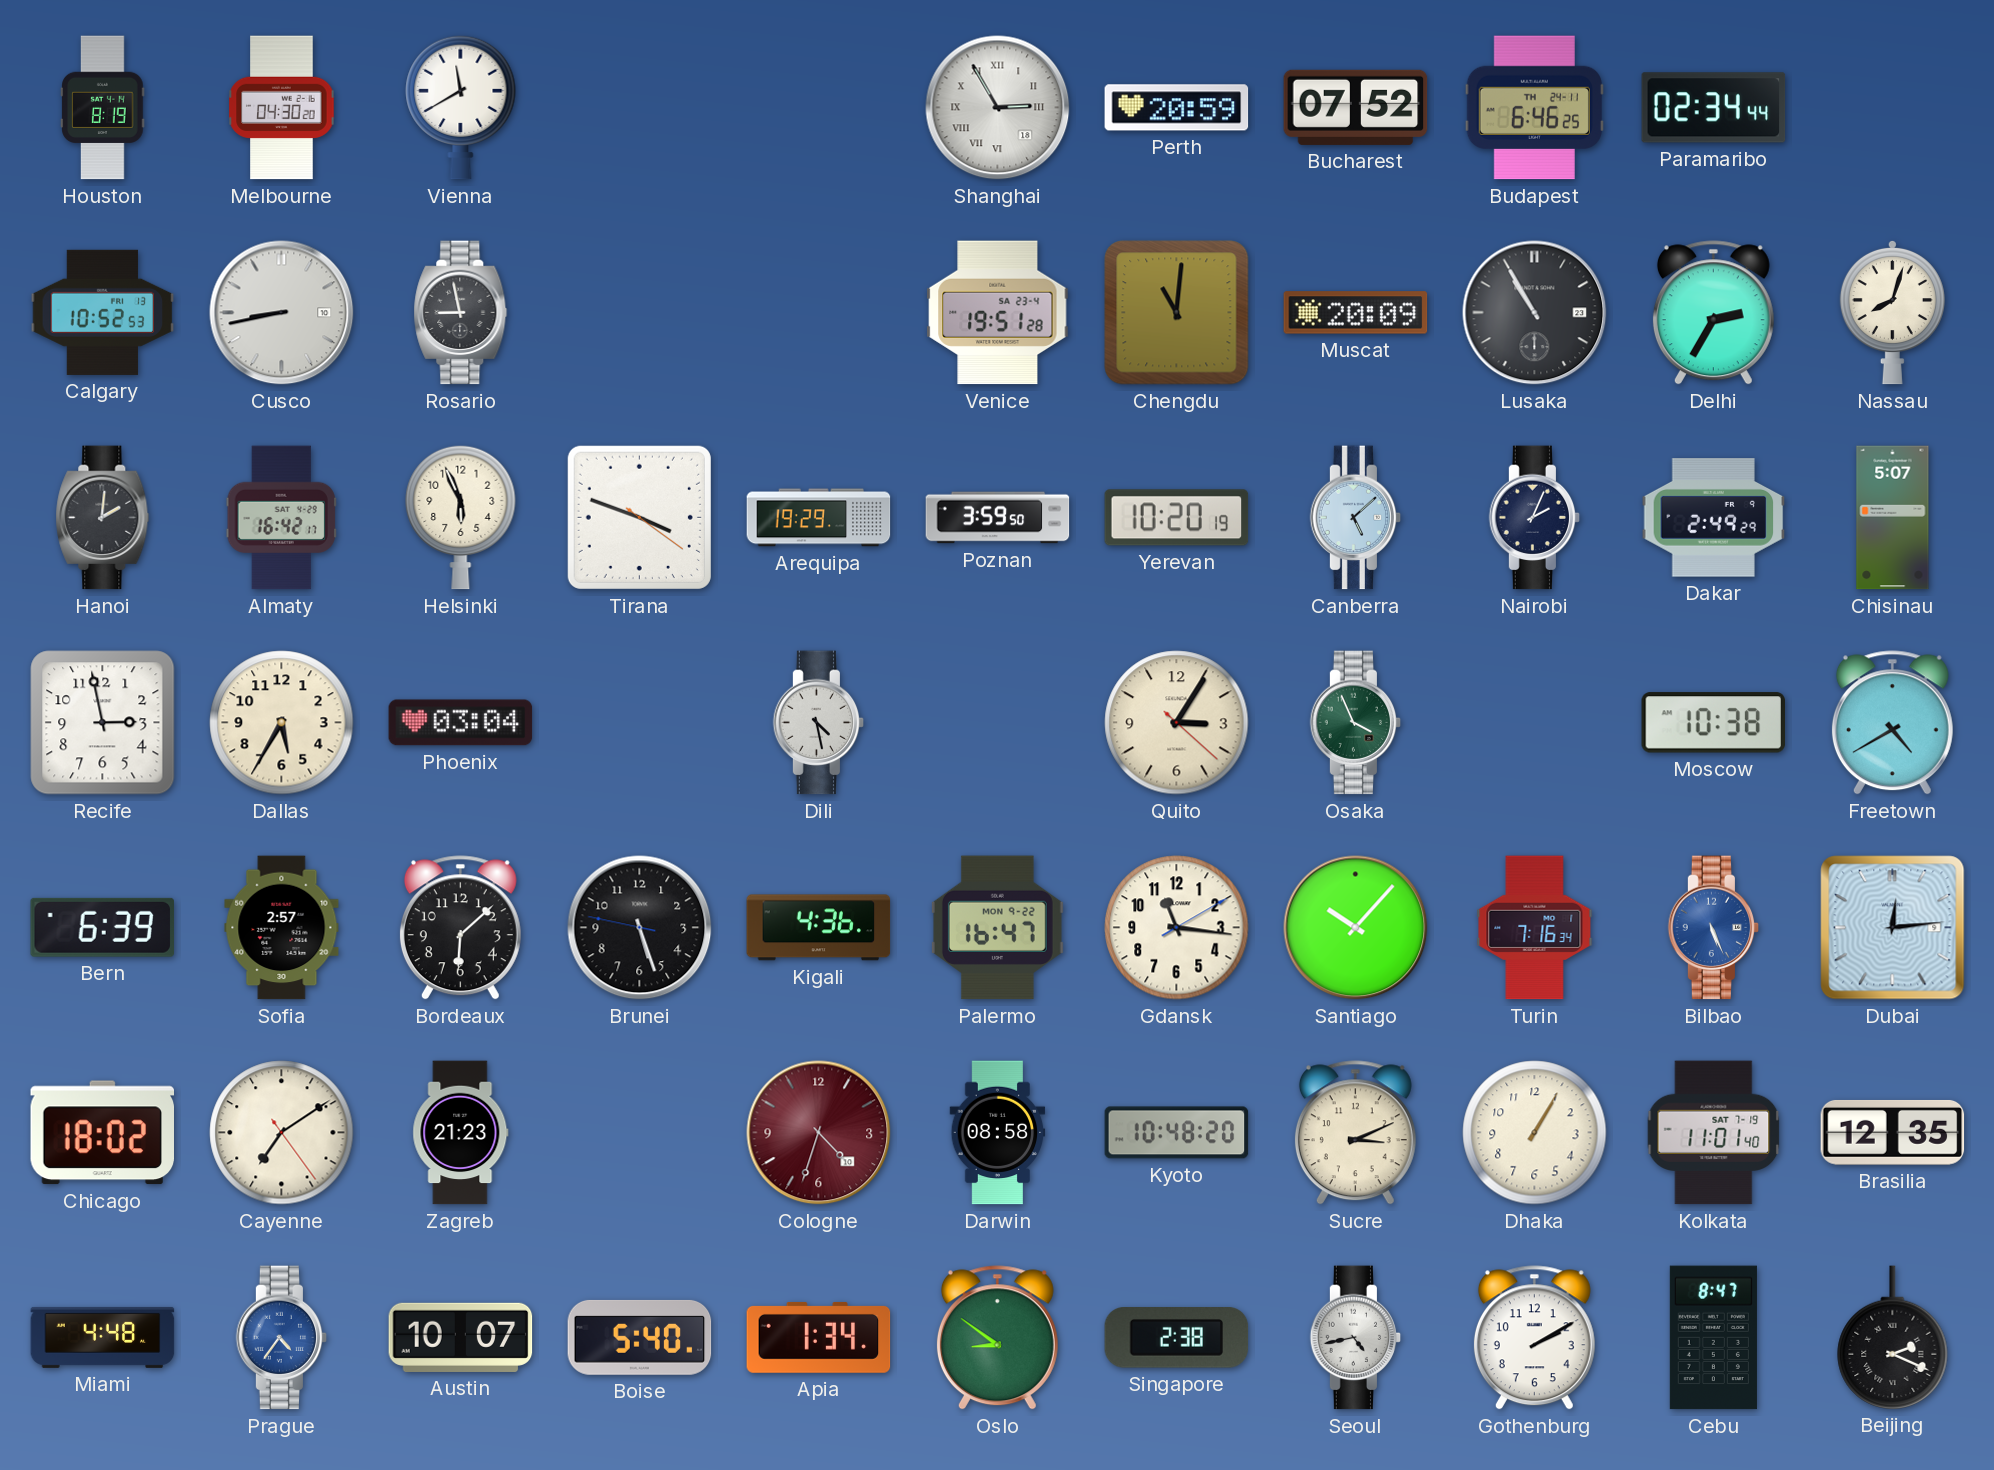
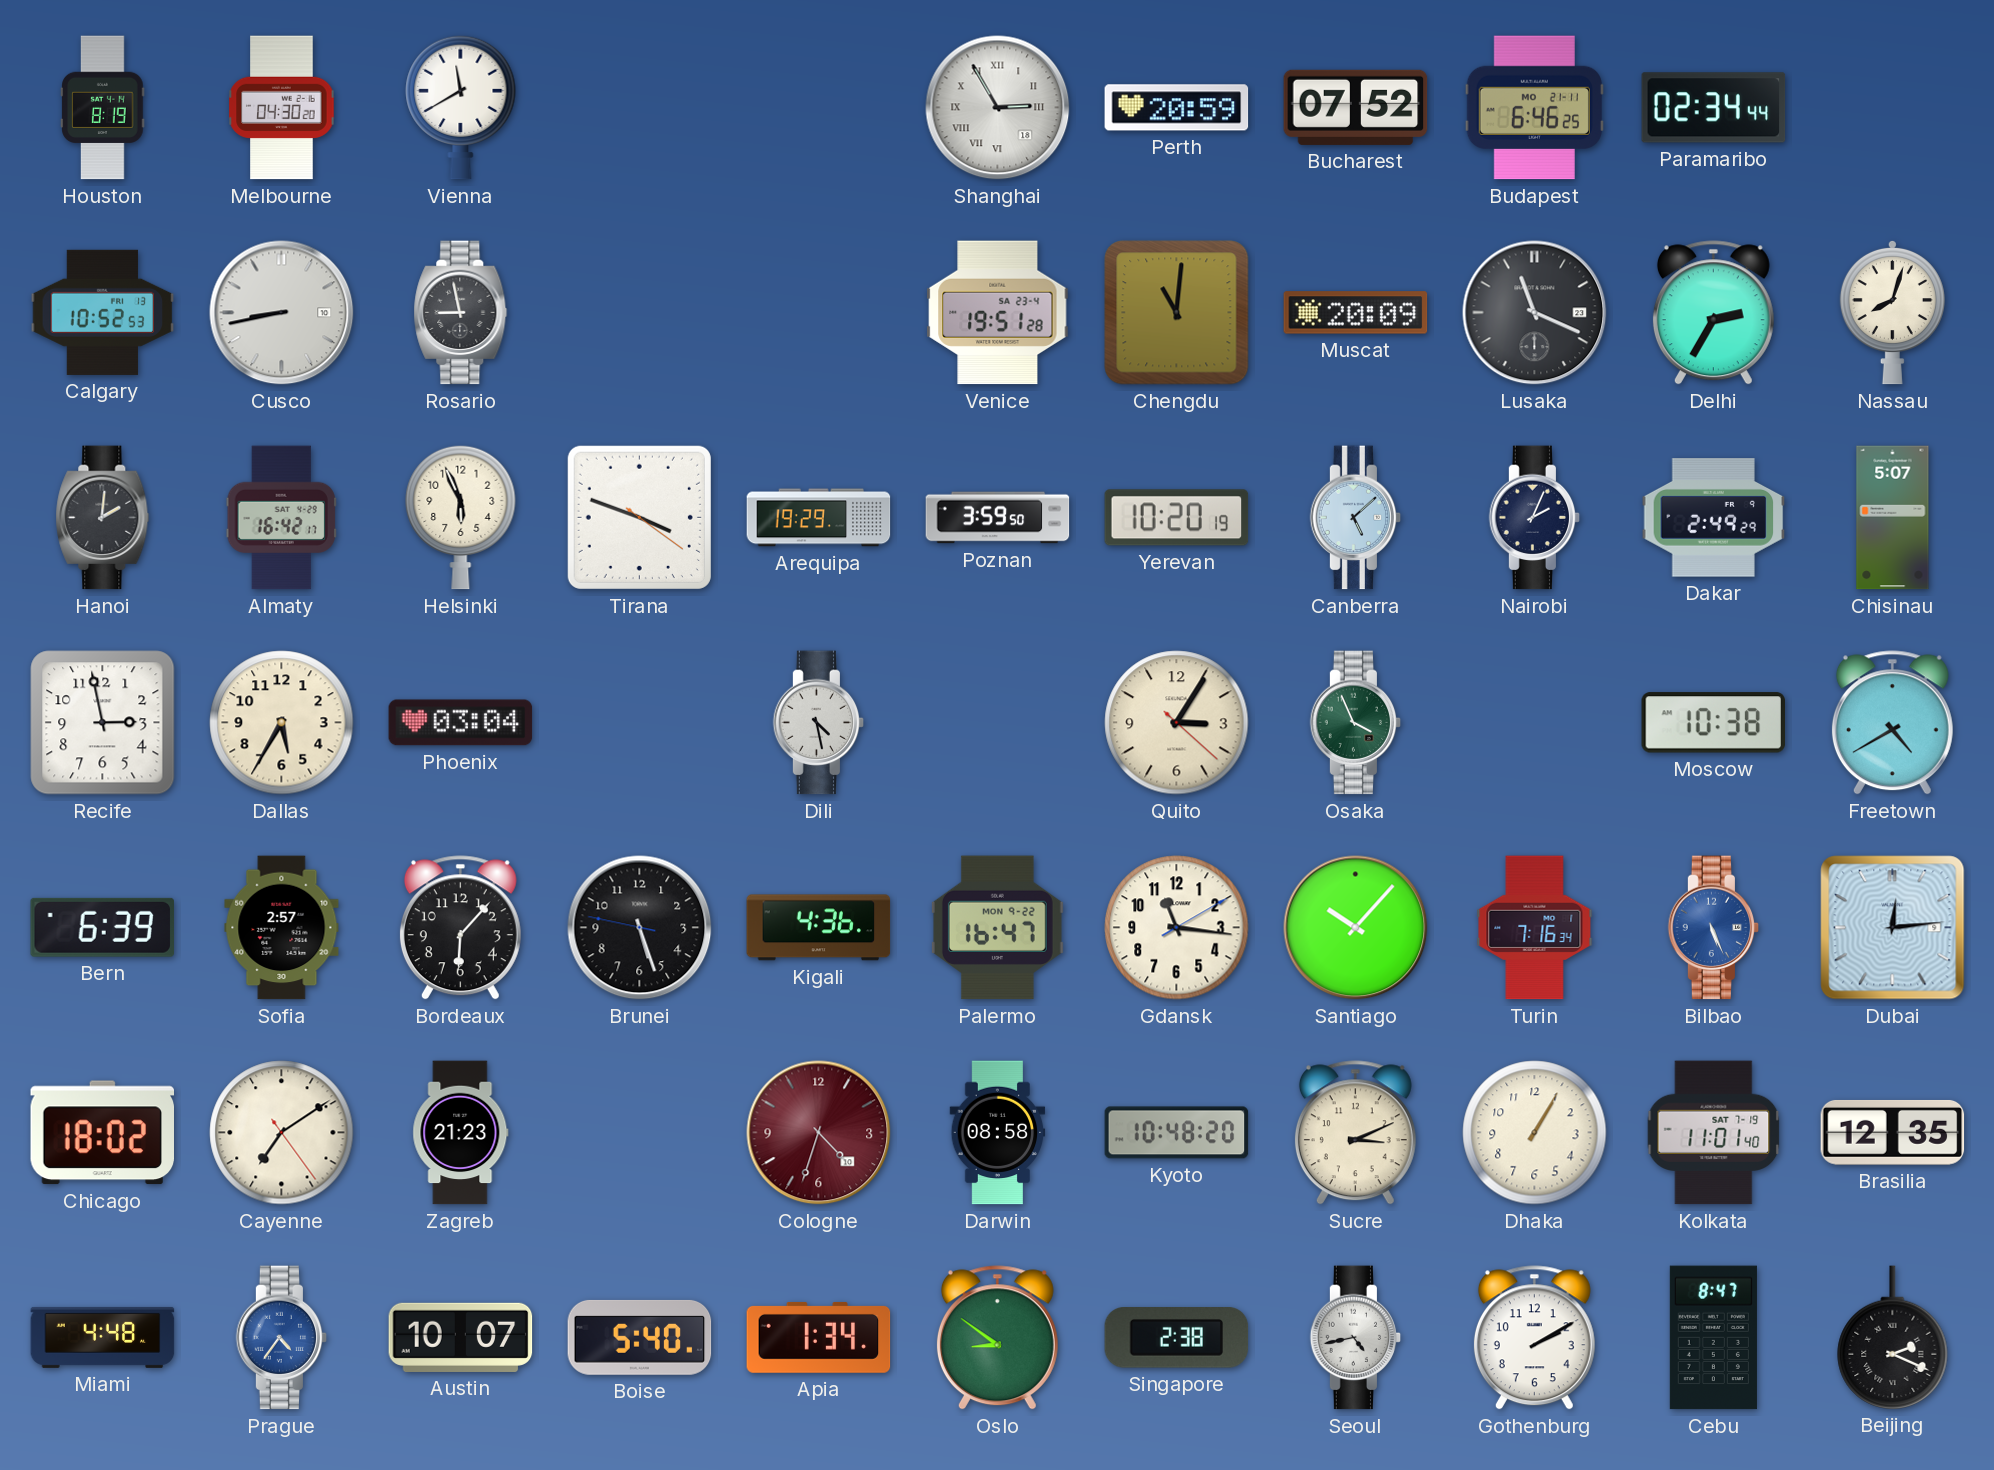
Budapest date: TH 24-11 -> MO 21-11 (1534, 108)
Lusaka: 10:55 -> 11:19 (1535, 313)
Bordeaux: 6:08 -> 6:07 (460, 928)
